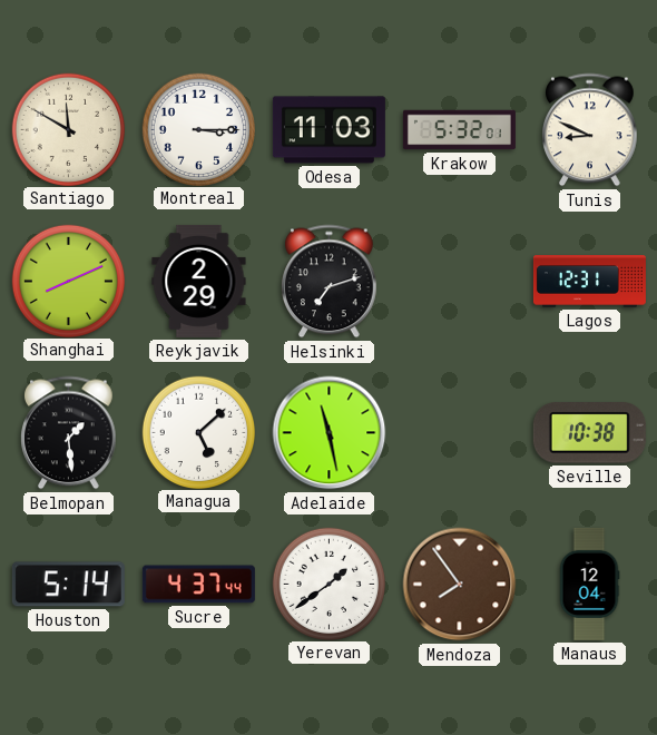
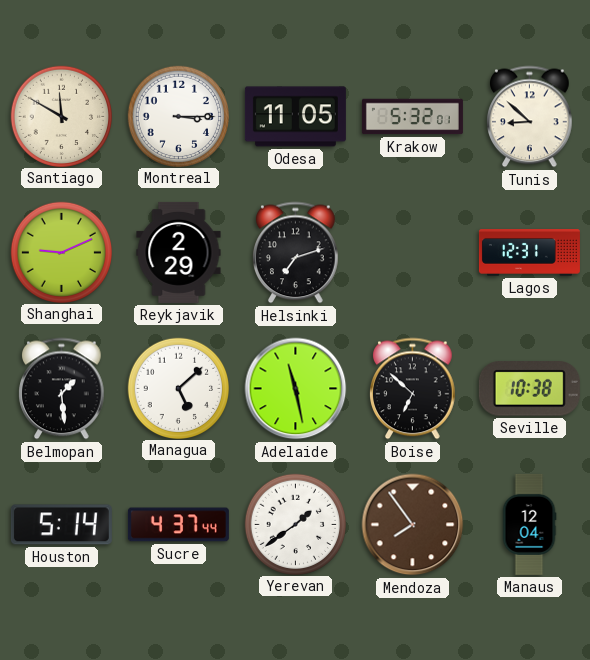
Odesa: 11:03 -> 11:05 (295, 117)
Tunis: 8:49 -> 8:52 (530, 117)
Shanghai: 8:11 -> 9:11 (61, 252)
Boise: none -> 6:52 (413, 389)
